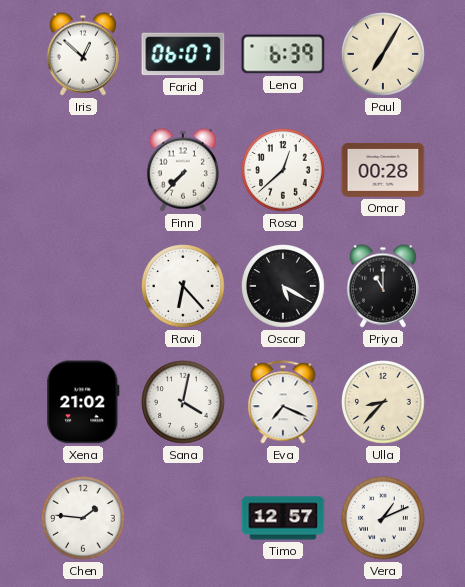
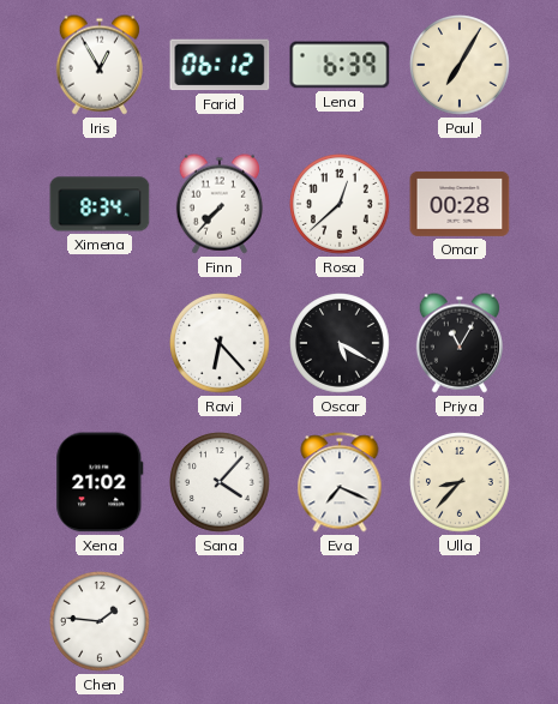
Iris: 12:52 -> 12:55 (100, 65)
Farid: 06:07 -> 06:12 (220, 65)
Ximena: none -> 8:34 (100, 204)
Priya: 11:00 -> 11:05 (460, 343)
Sana: 4:02 -> 4:07 (221, 483)
Timo: 12:57 -> none (283, 518)
Vera: 1:11 -> none (384, 519)
